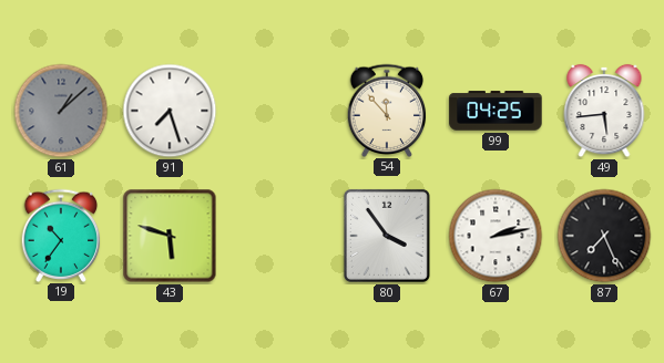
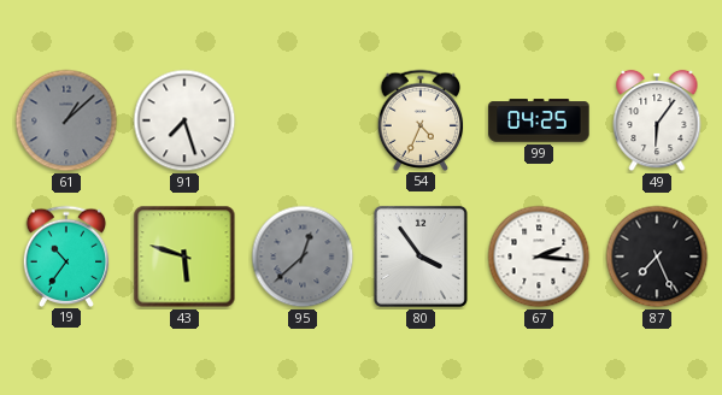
54: 11:53 -> 4:34 (421, 119)
49: 5:44 -> 6:06 (657, 120)
95: none -> 12:38 (303, 257)
67: 2:13 -> 2:16 (539, 257)
